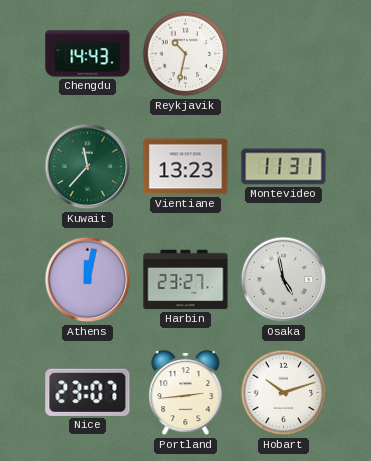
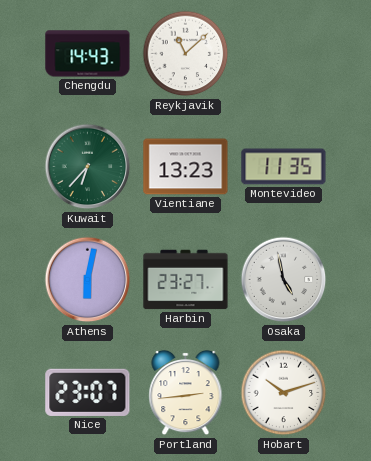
Reykjavik: 10:32 -> 11:08 (186, 54)
Kuwait: 11:37 -> 6:37 (88, 167)
Montevideo: 11:31 -> 11:35 (284, 167)
Athens: 12:02 -> 6:02 (88, 280)
